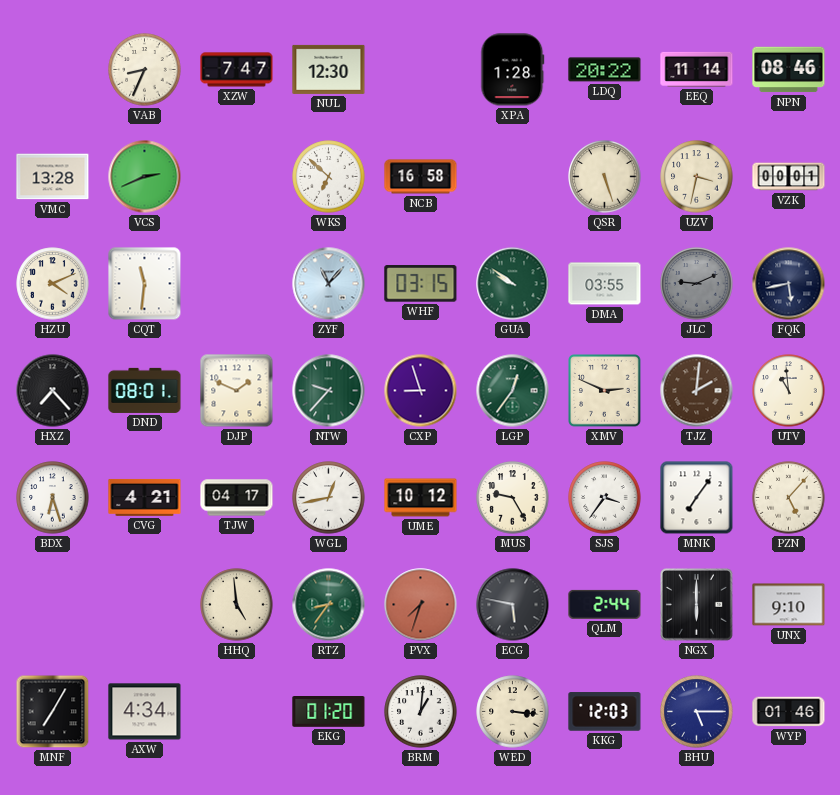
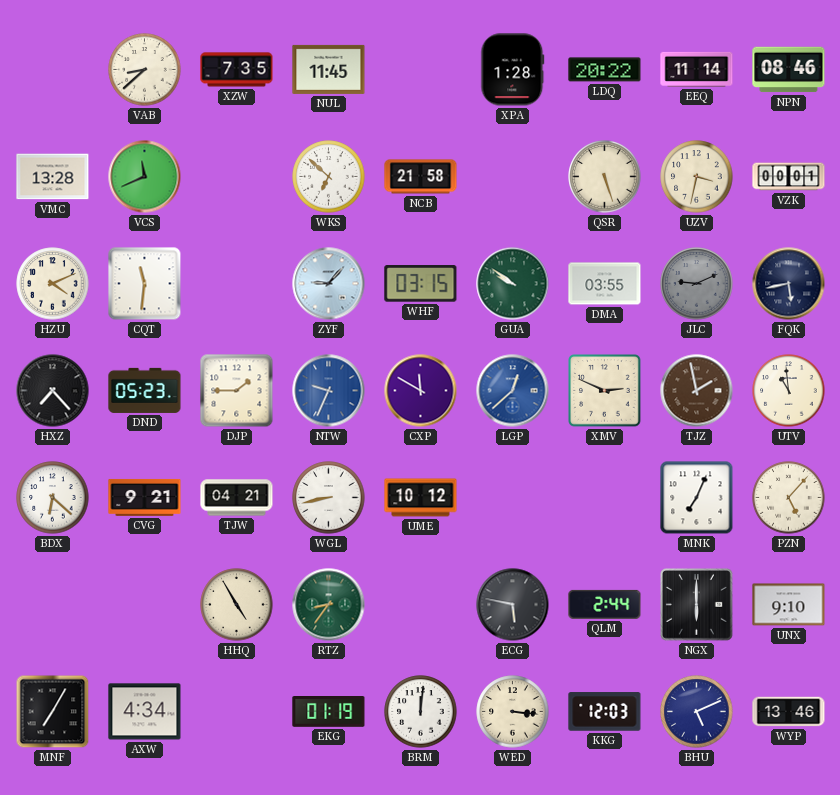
VAB: 8:34 -> 8:38 (145, 70)
XZW: 7:47 -> 7:35 (237, 70)
NUL: 12:30 -> 11:45 (329, 69)
VCS: 2:41 -> 11:41 (145, 177)
NCB: 16:58 -> 21:58 (421, 177)
ZYF: 11:07 -> 9:07 (329, 284)
DND: 08:01 -> 05:23 (145, 390)
DJP: 1:49 -> 1:45 (237, 391)
NTW: 9:37 -> 9:34 (329, 391)
NTW dial: green -> blue (329, 391)
CXP: 8:57 -> 11:50 (421, 391)
LGP: 12:36 -> 12:38 (513, 391)
LGP dial: green -> blue (513, 391)
TJZ: 2:01 -> 1:58 (697, 391)
BDX: 6:27 -> 6:22 (53, 498)
CVG: 4:21 -> 9:21 (145, 497)
TJW: 04:17 -> 04:21 (237, 498)
WGL: 12:43 -> 8:43 (329, 498)
MUS: 9:25 -> none (513, 498)
SJS: 3:36 -> none (605, 498)
MNK: 7:06 -> 7:04 (697, 498)
HHQ: 4:59 -> 4:55 (237, 605)
PVX: 7:33 -> none (421, 605)
EKG: 01:20 -> 01:19 (329, 712)
BRM: 1:01 -> 12:01 (421, 712)
BHU: 5:15 -> 5:11 (697, 712)
WYP: 01:46 -> 13:46 (789, 712)
